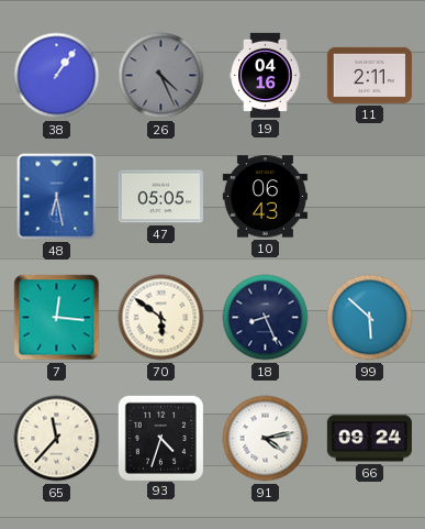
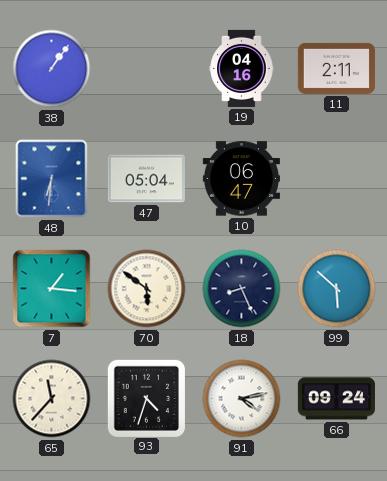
26: 4:26 -> none (161, 76)
48: 6:28 -> 6:31 (52, 179)
47: 05:05 -> 05:04 (146, 179)
10: 06:43 -> 06:47 (241, 179)
7: 12:16 -> 1:16 (52, 289)
